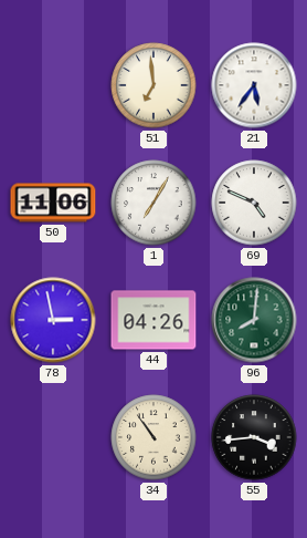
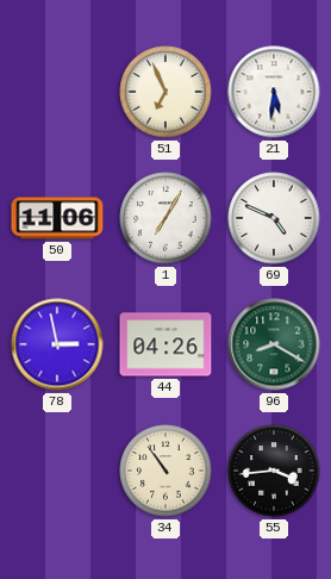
51: 6:59 -> 6:56 (165, 92)
21: 5:36 -> 5:31 (274, 92)
96: 8:01 -> 8:20 (274, 344)
